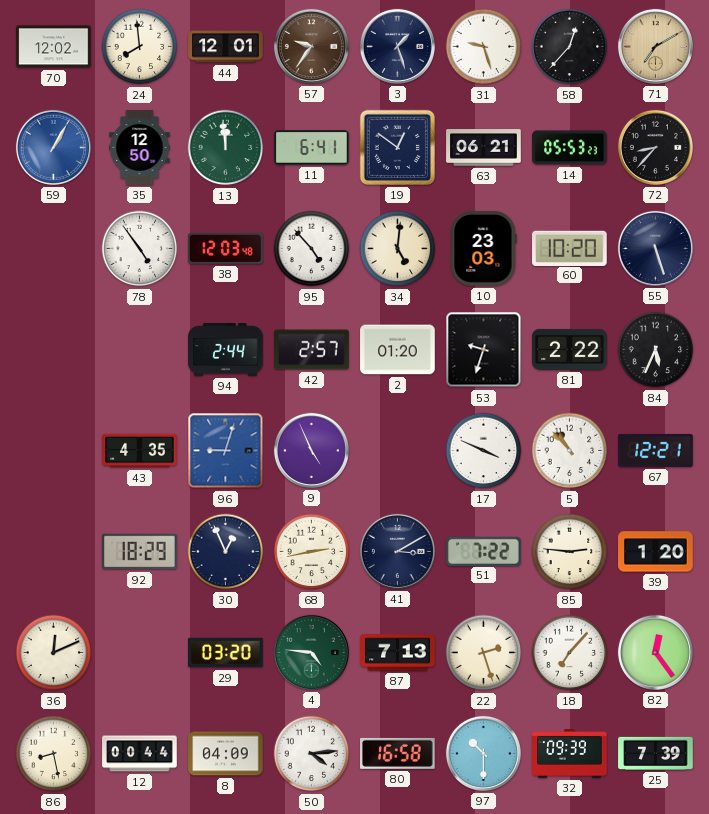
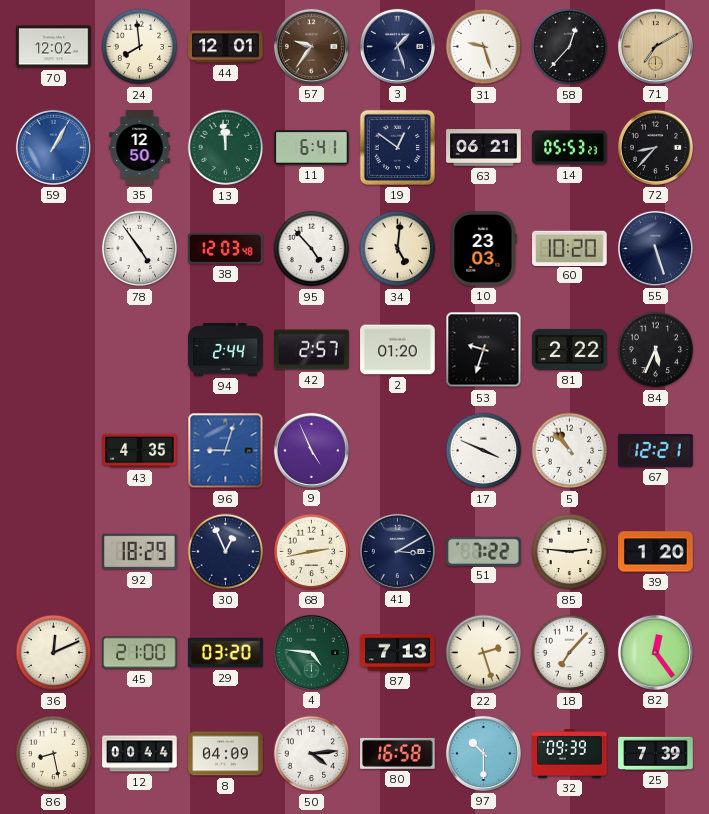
45: none -> 21:00 (140, 653)
